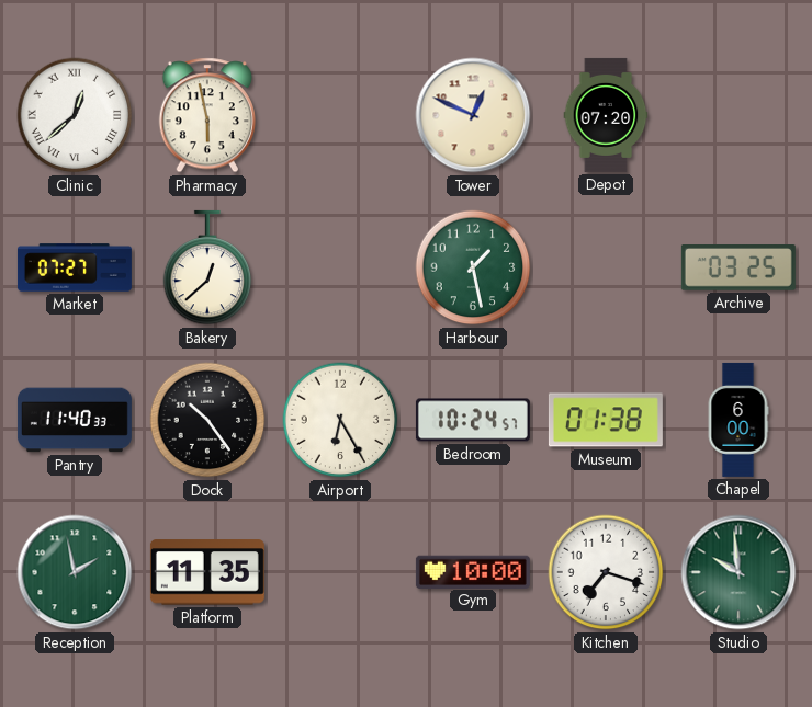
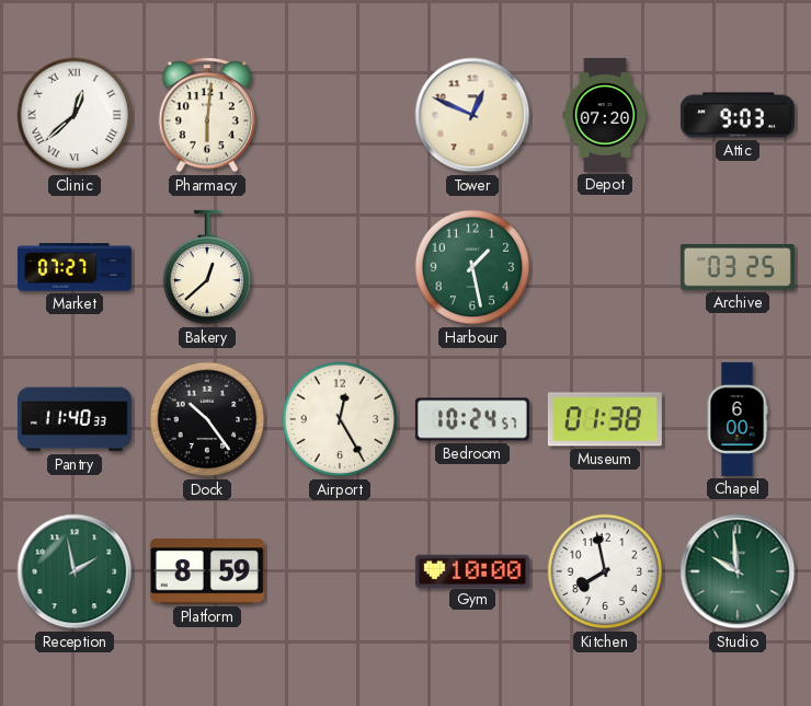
Pharmacy: 5:58 -> 6:01 (206, 115)
Attic: none -> 9:03 (738, 115)
Airport: 6:25 -> 12:25 (340, 419)
Platform: 11:35 -> 8:59 (207, 571)
Kitchen: 7:18 -> 7:58 (605, 571)
